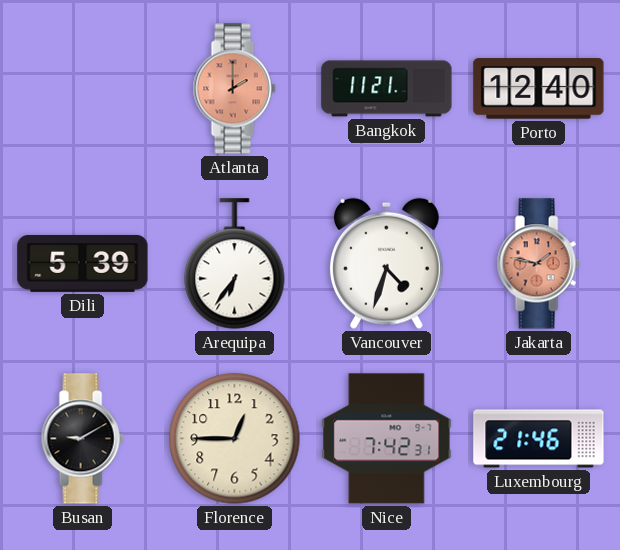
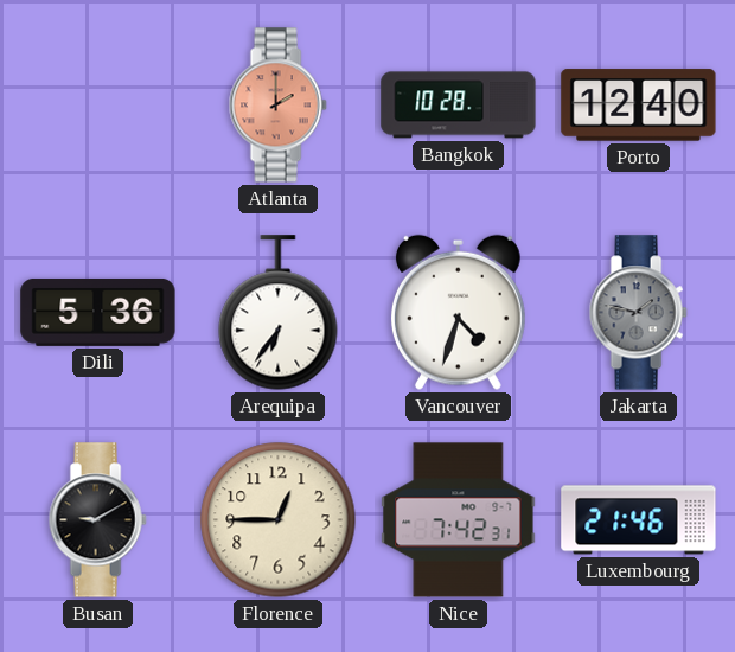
Bangkok: 11:21 -> 10:28 (459, 106)
Dili: 5:39 -> 5:36 (98, 312)
Jakarta dial: salmon -> grey (638, 313)
